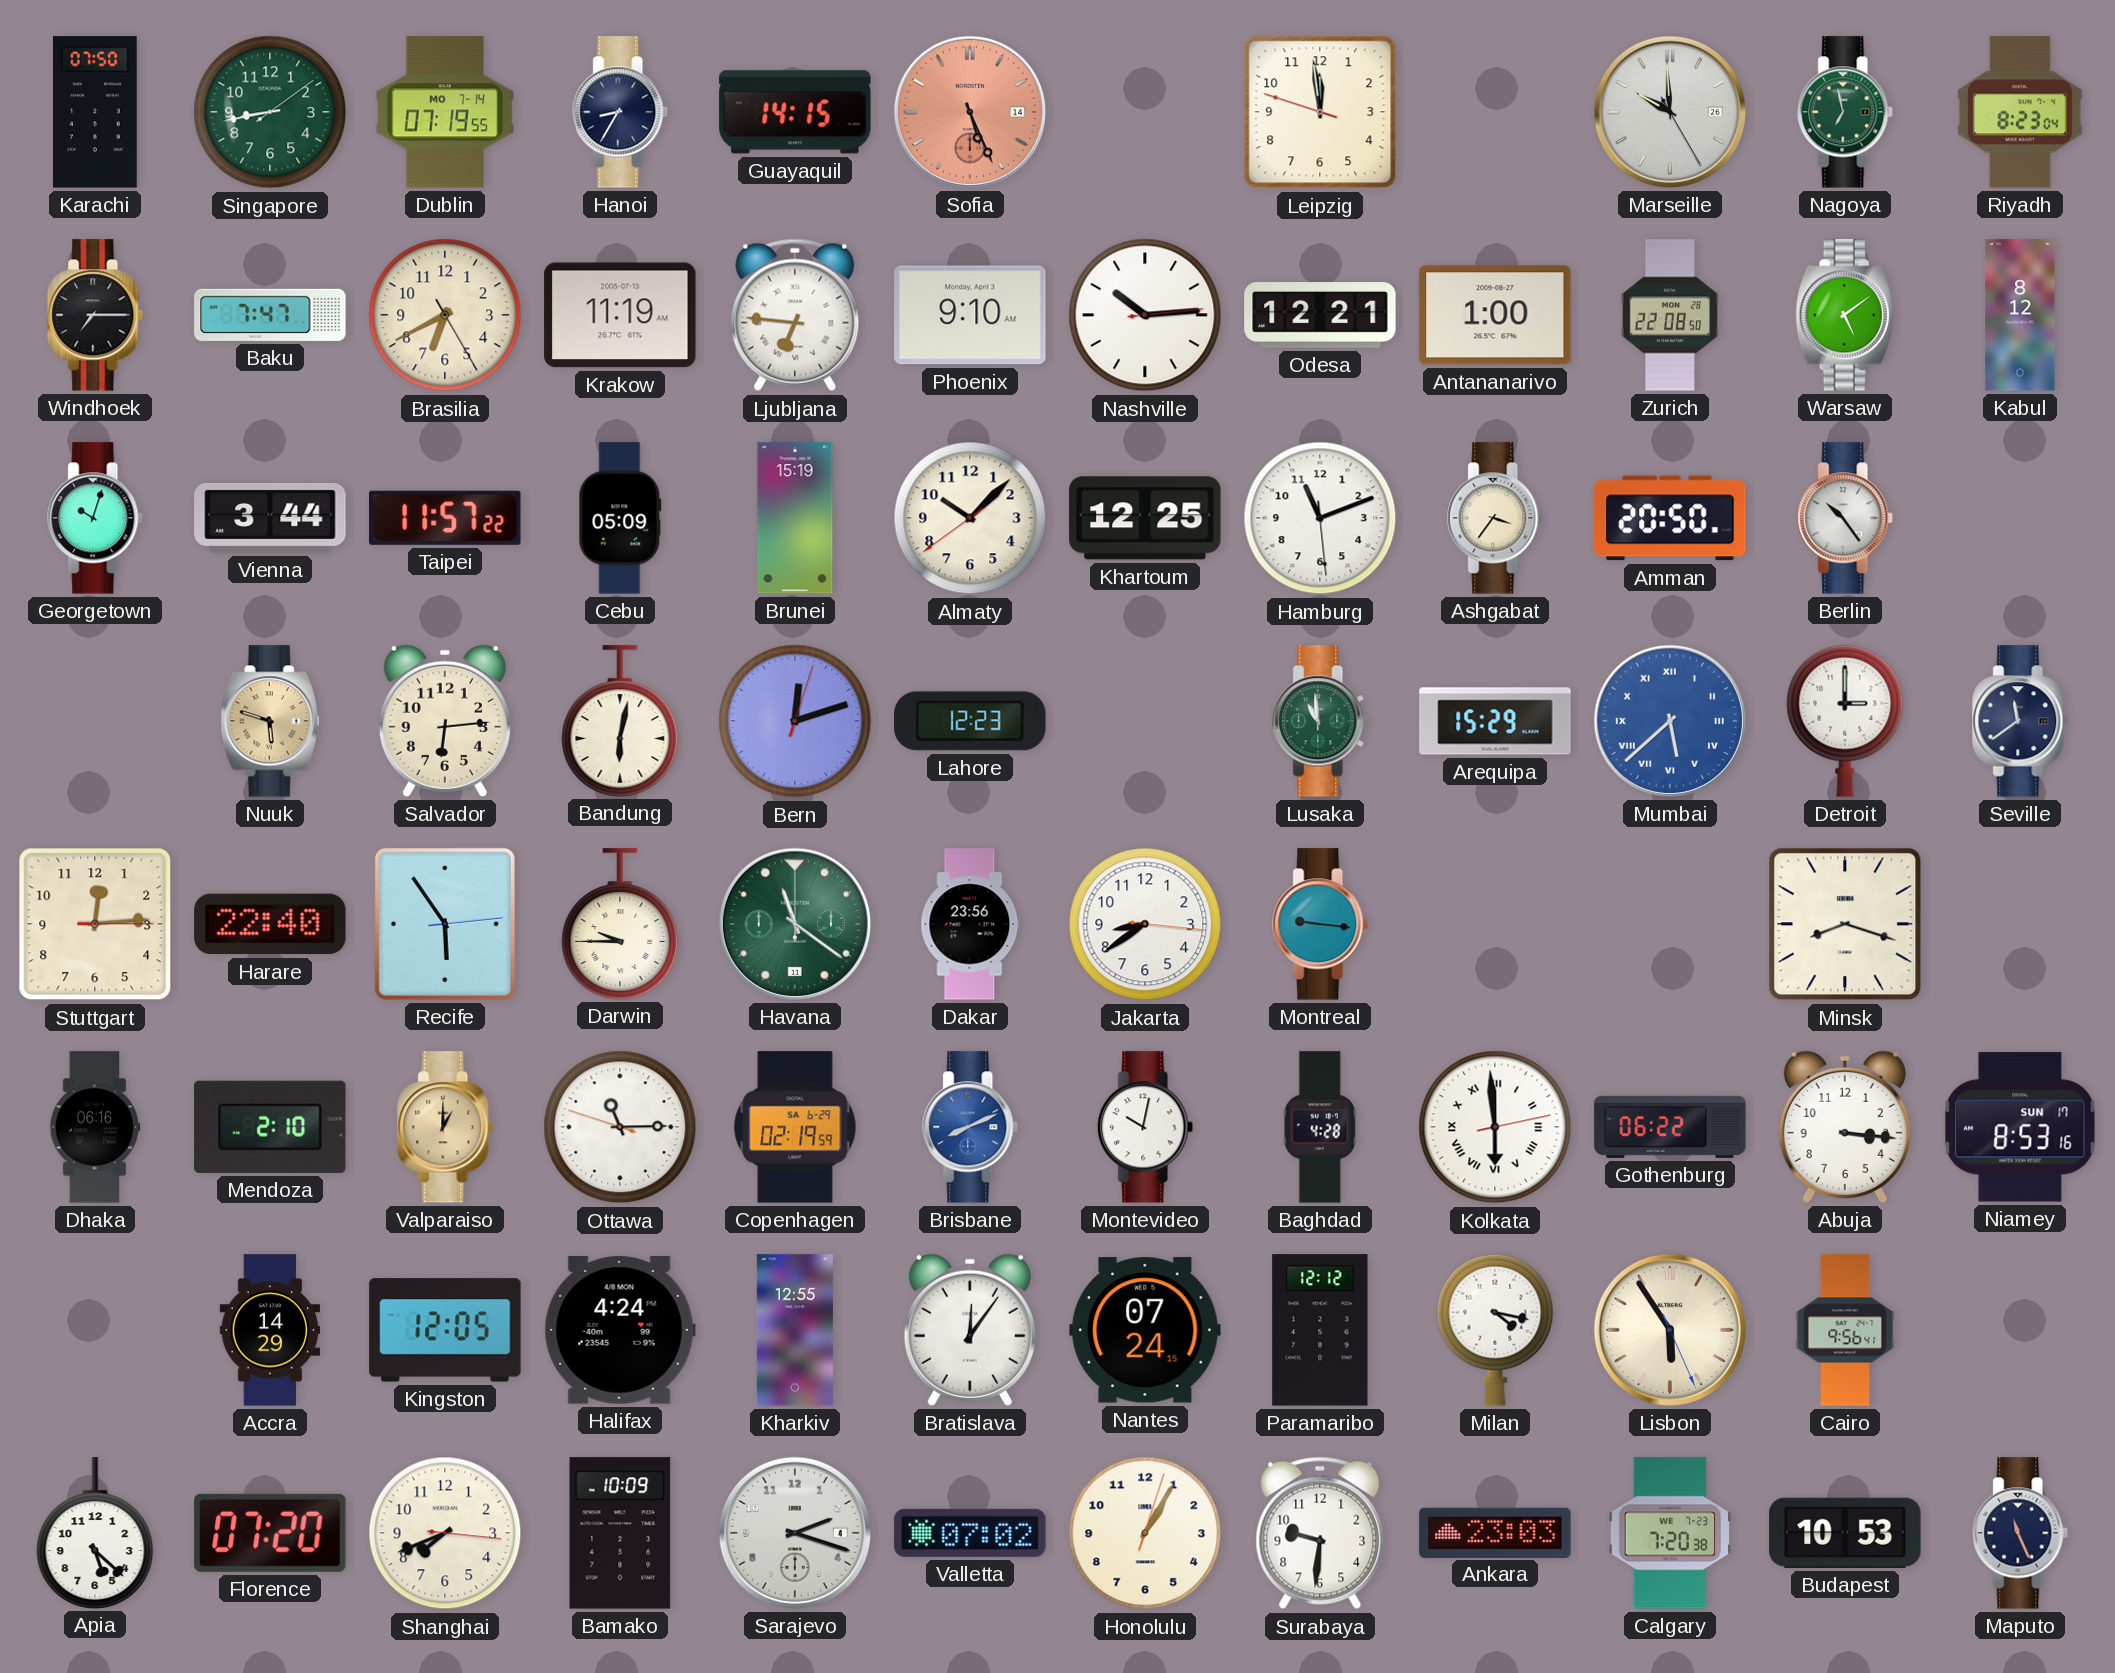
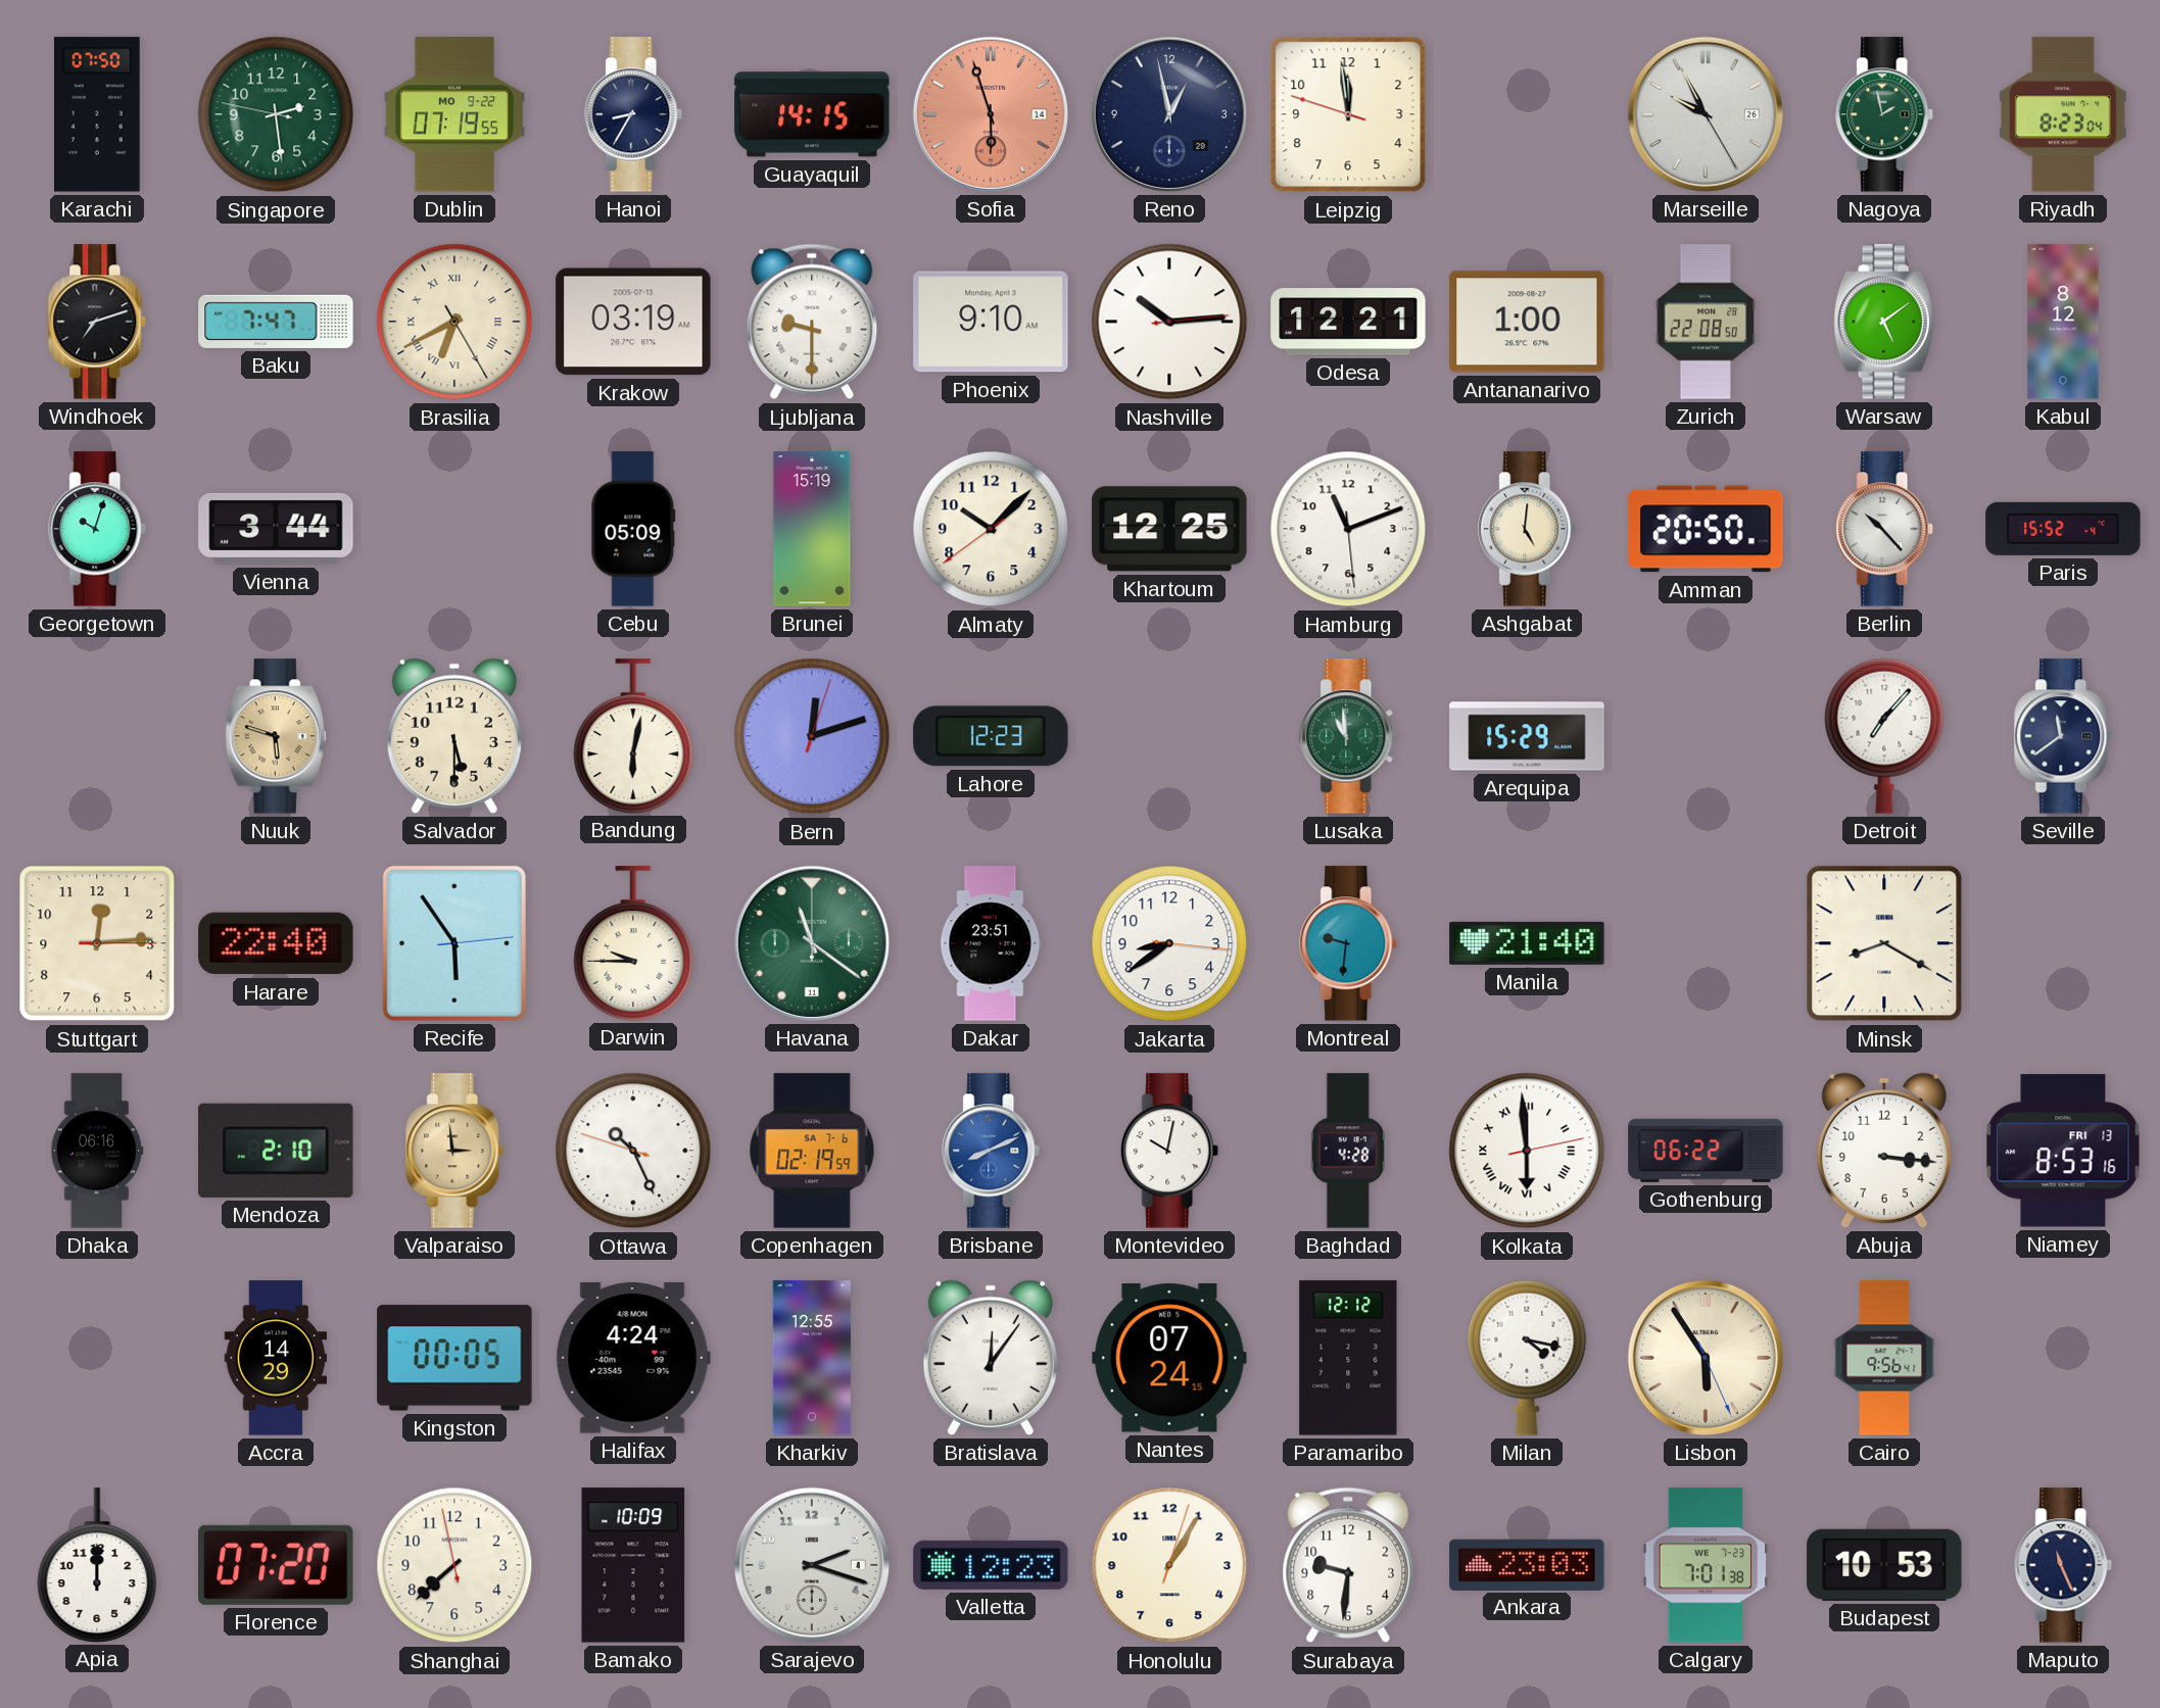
Singapore: 8:43 -> 2:28 (276, 114)
Dublin date: MO 7-14 -> MO 9-22 (454, 114)
Sofia: 5:26 -> 5:57 (991, 114)
Reno: none -> 12:58 (1169, 114)
Marseille: 9:59 -> 9:55 (1706, 114)
Nagoya: 6:58 -> 1:58 (1885, 114)
Windhoek: 7:15 -> 7:12 (98, 322)
Brasilia numerals: Arabic -> Roman (454, 322)
Krakow: 11:19 -> 03:19 (633, 322)
Ljubljana: 6:46 -> 9:30 (812, 322)
Taipei: 11:57 -> none (445, 518)
Ashgabat: 3:36 -> 5:01 (1528, 529)
Berlin: 10:24 -> 10:23 (1885, 529)
Paris: none -> 15:52 (2063, 529)
Salvador: 6:14 -> 5:30 (454, 736)
Mumbai: 5:38 -> none (1670, 721)
Detroit: 3:00 -> 7:07 (1884, 736)
Dakar: 23:56 -> 23:51 (991, 943)
Montreal: 9:16 -> 9:31 (1349, 943)
Manila: none -> 21:40 (1527, 943)
Minsk: 8:18 -> 8:20 (1884, 943)
Valparaiso: 1:00 -> 2:59 (455, 1151)
Ottawa: 11:14 -> 10:25 (633, 1151)
Copenhagen date: SA 6-29 -> SA 7-6 (812, 1151)
Niamey date: SUN 17 -> FRI 13 (2063, 1151)
Kingston: 12:05 -> 00:05 (454, 1358)
Apia: 5:22 -> 12:00 (97, 1565)
Shanghai: 7:41 -> 7:37 (454, 1565)
Valletta: 07:02 -> 12:23 (991, 1565)
Calgary: 7:20 -> 7:01 (1706, 1565)
